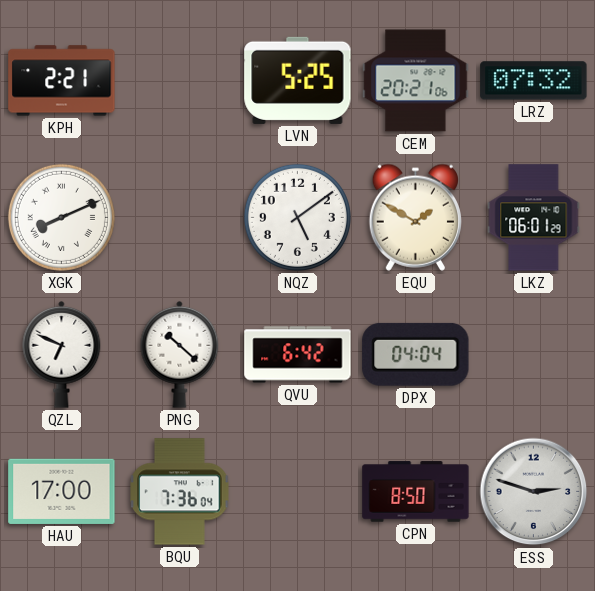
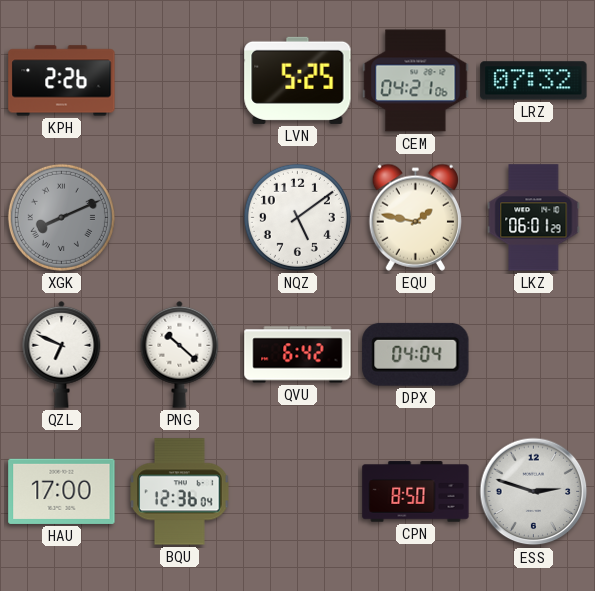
KPH: 2:21 -> 2:26 (62, 81)
CEM: 20:21 -> 04:21 (416, 81)
XGK dial: white -> grey (61, 217)
EQU: 1:50 -> 1:47 (415, 217)
BQU: 7:36 -> 12:36 (180, 492)
